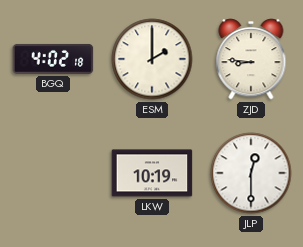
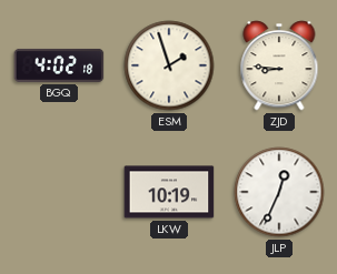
ESM: 2:00 -> 1:57 (169, 65)
JLP: 12:30 -> 12:34 (279, 192)
